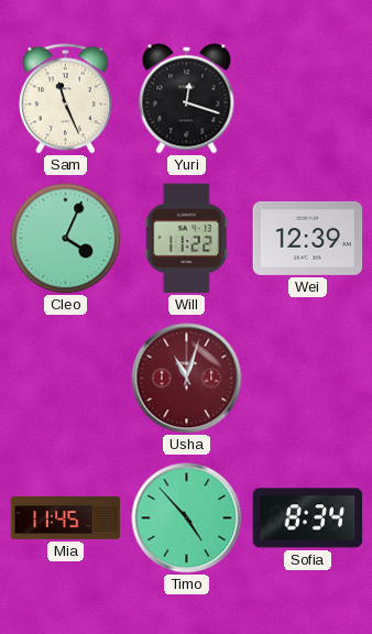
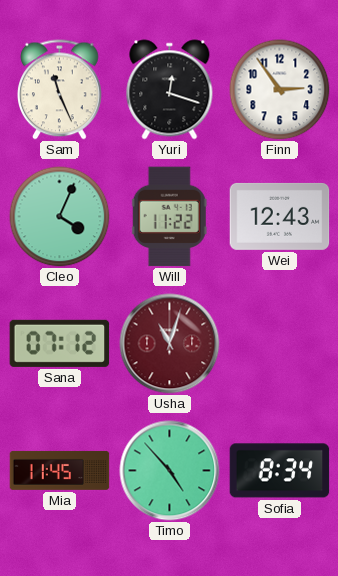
Finn: none -> 2:54 (280, 90)
Wei: 12:39 -> 12:43 (280, 216)
Sana: none -> 07:12 (60, 343)
